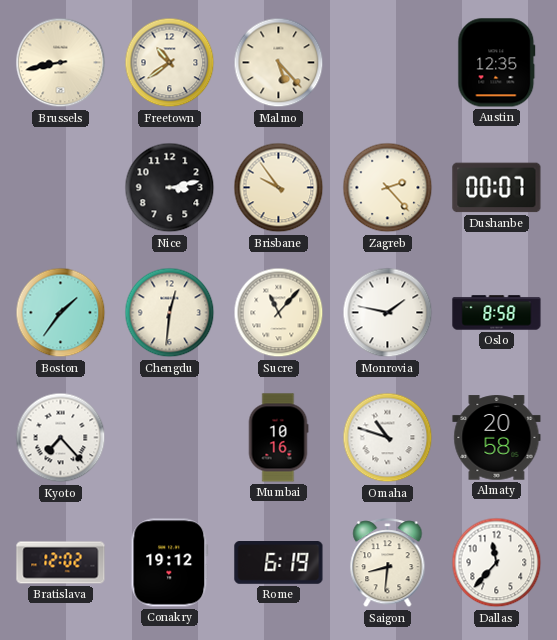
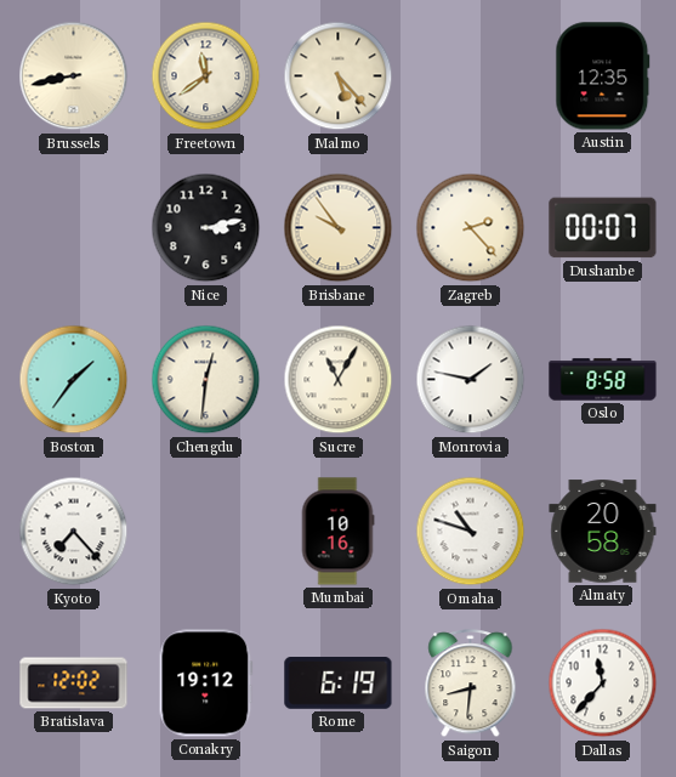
Freetown: 10:39 -> 11:39 (206, 76)
Sucre: 11:07 -> 11:05 (339, 380)
